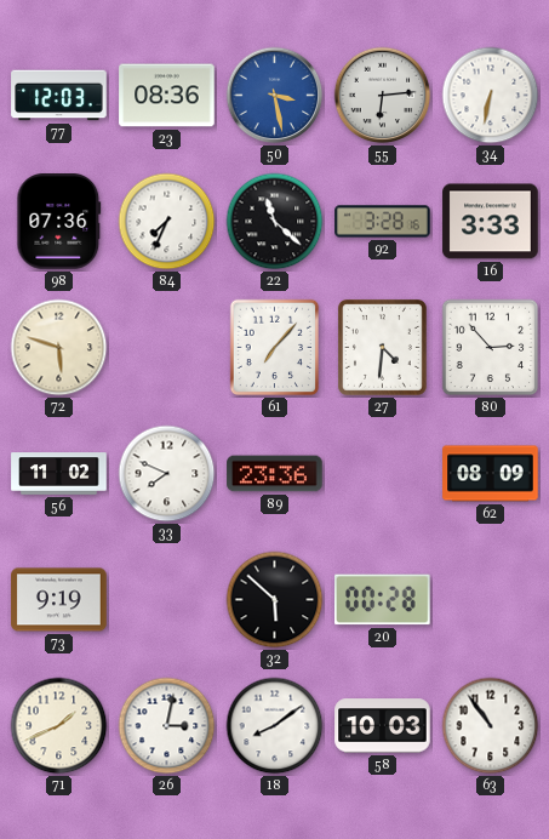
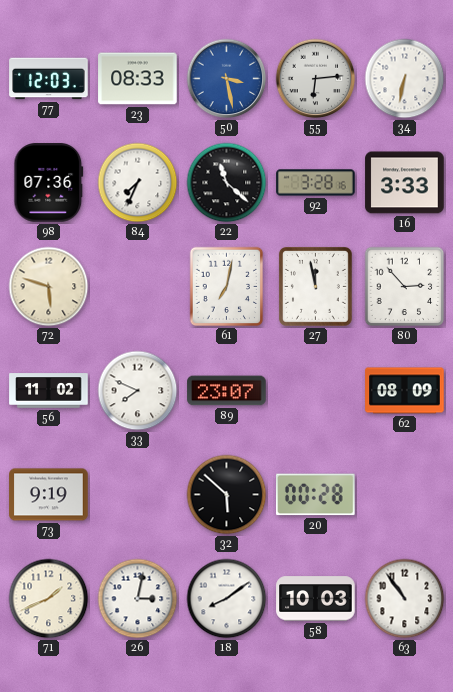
23: 08:36 -> 08:33 (138, 79)
61: 7:07 -> 7:02 (227, 287)
27: 4:31 -> 11:58 (315, 286)
89: 23:36 -> 23:07 (227, 391)
